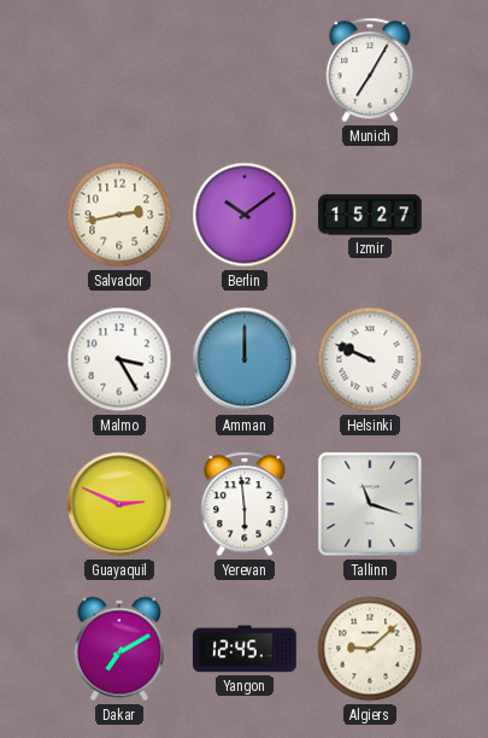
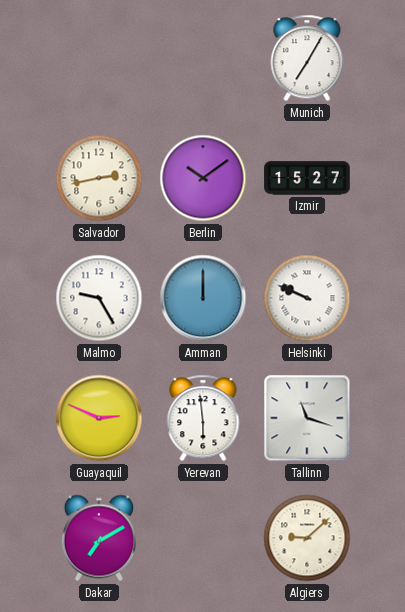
Malmo: 3:25 -> 9:25 (99, 298)
Yangon: 12:45 -> none (245, 649)
